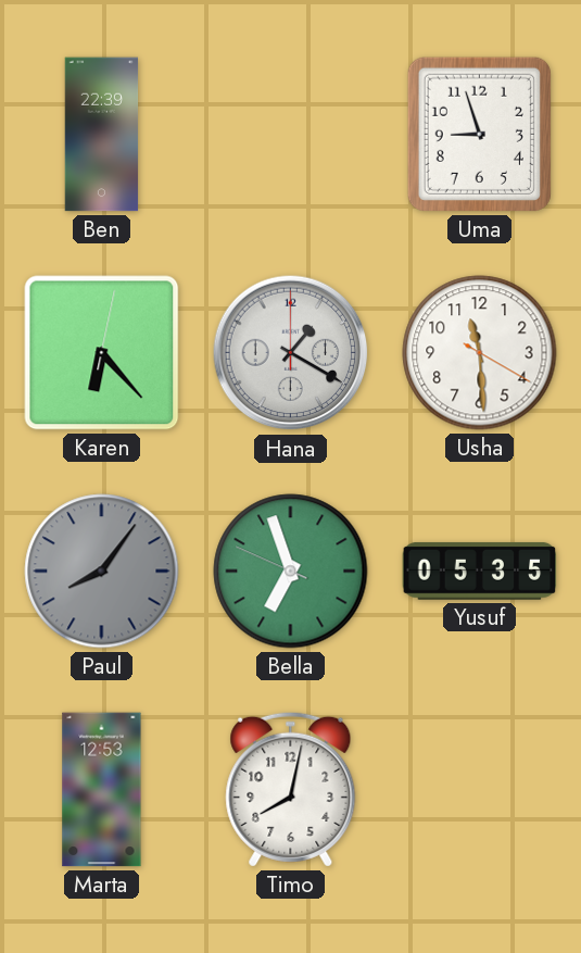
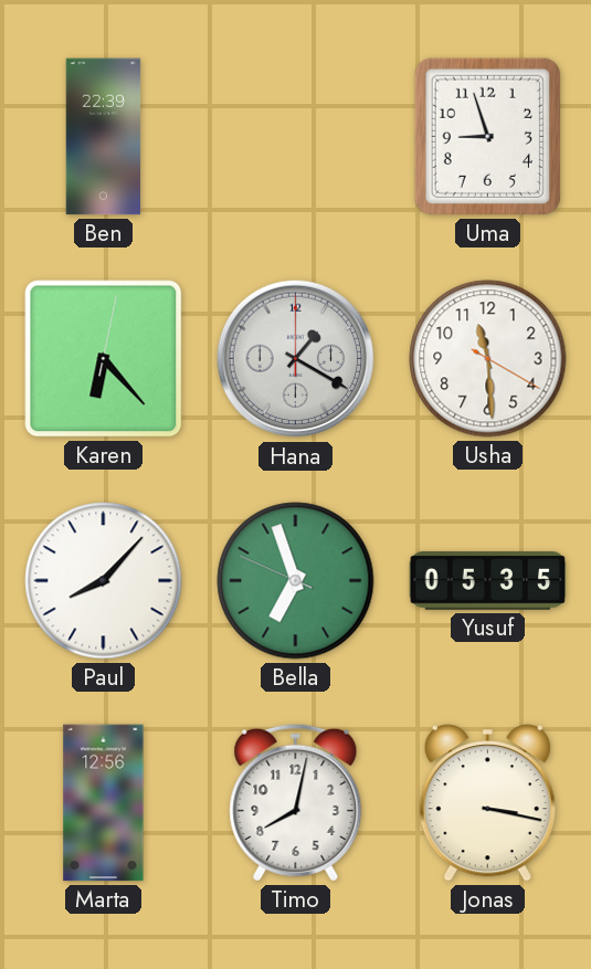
Paul: 8:06 -> 8:07 (104, 581)
Paul dial: grey -> white (104, 581)
Marta: 12:53 -> 12:56 (104, 803)
Jonas: none -> 3:17 (487, 803)
